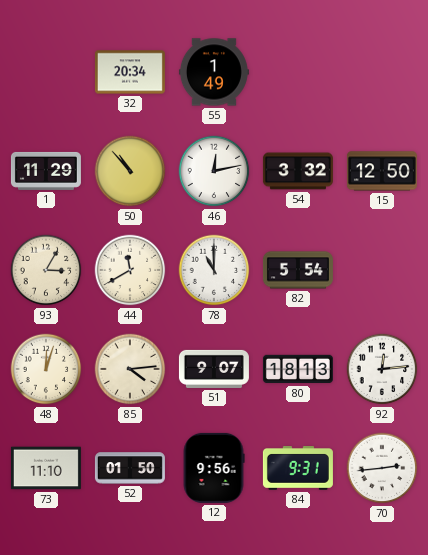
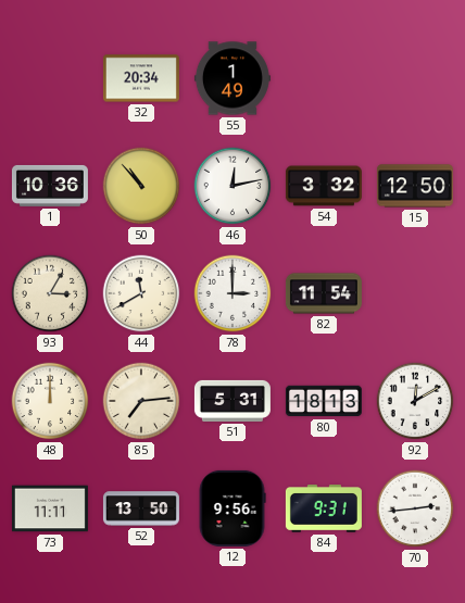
1: 11:29 -> 10:36 (50, 186)
78: 11:00 -> 3:00 (232, 293)
82: 5:54 -> 11:54 (324, 293)
48: 12:03 -> 12:00 (50, 401)
85: 4:14 -> 7:14 (141, 401)
51: 9:07 -> 5:31 (232, 401)
92: 12:14 -> 12:10 (415, 401)
73: 11:10 -> 11:11 (50, 508)
52: 01:50 -> 13:50 (141, 508)
